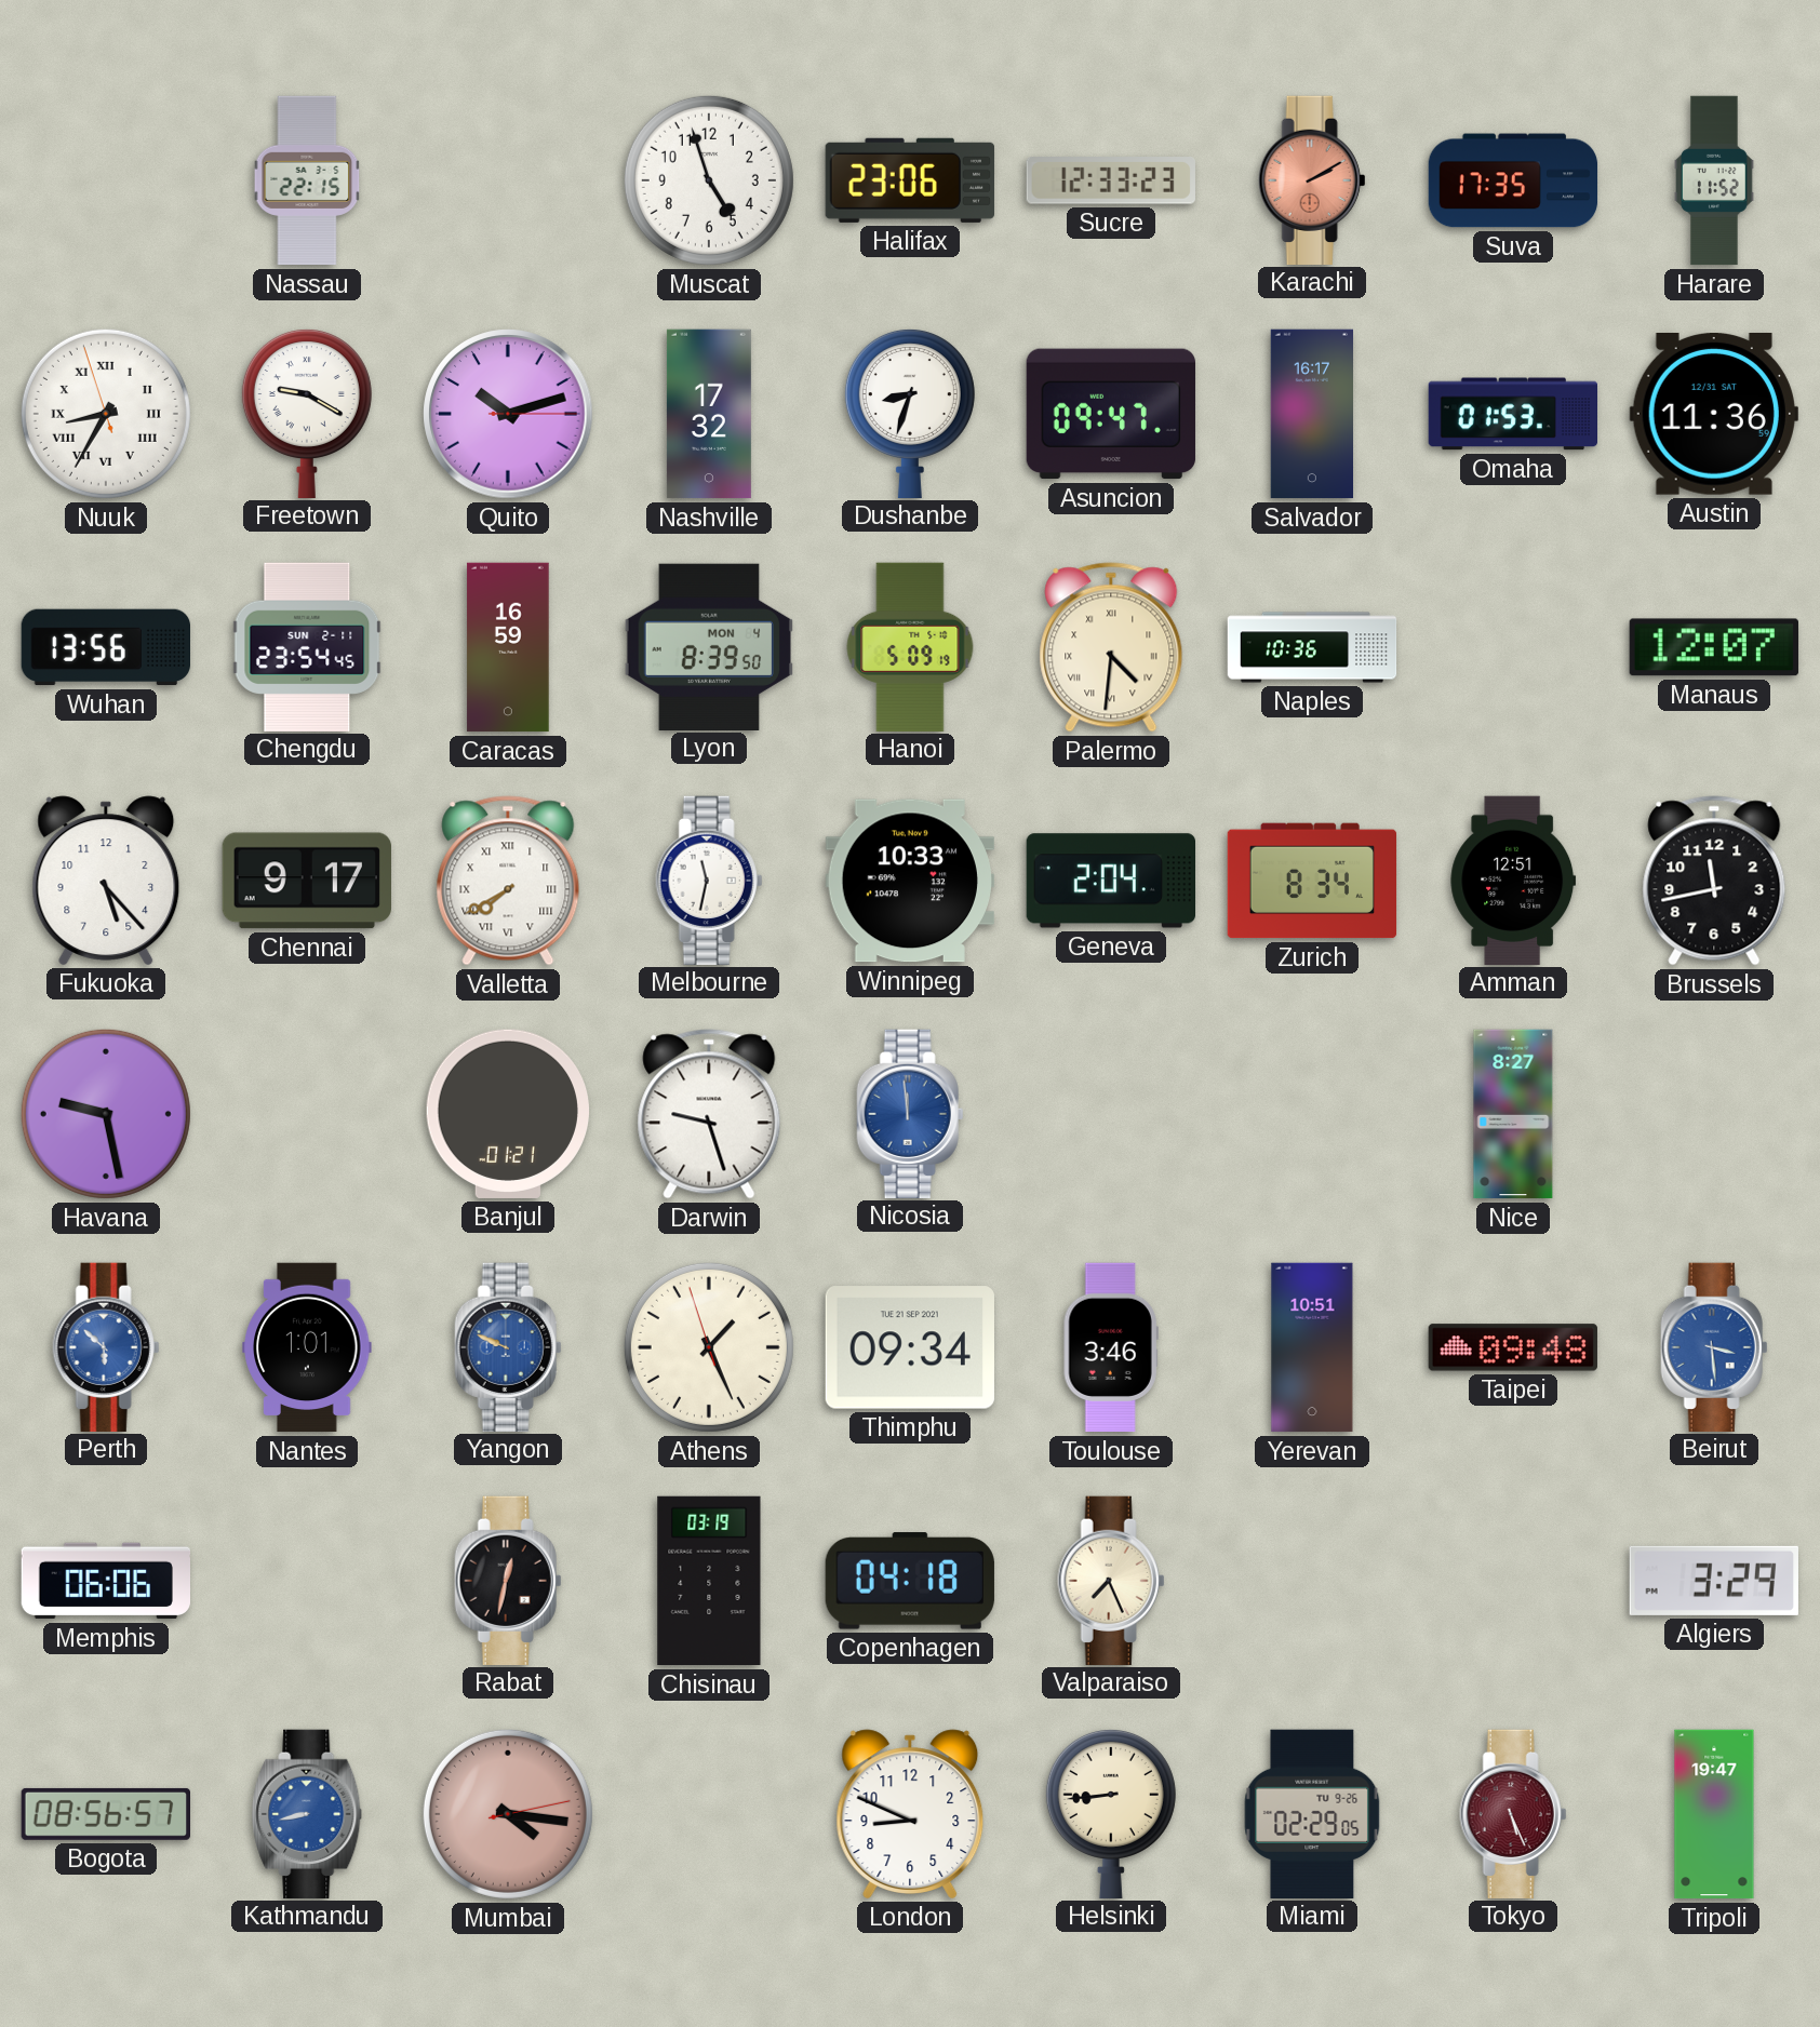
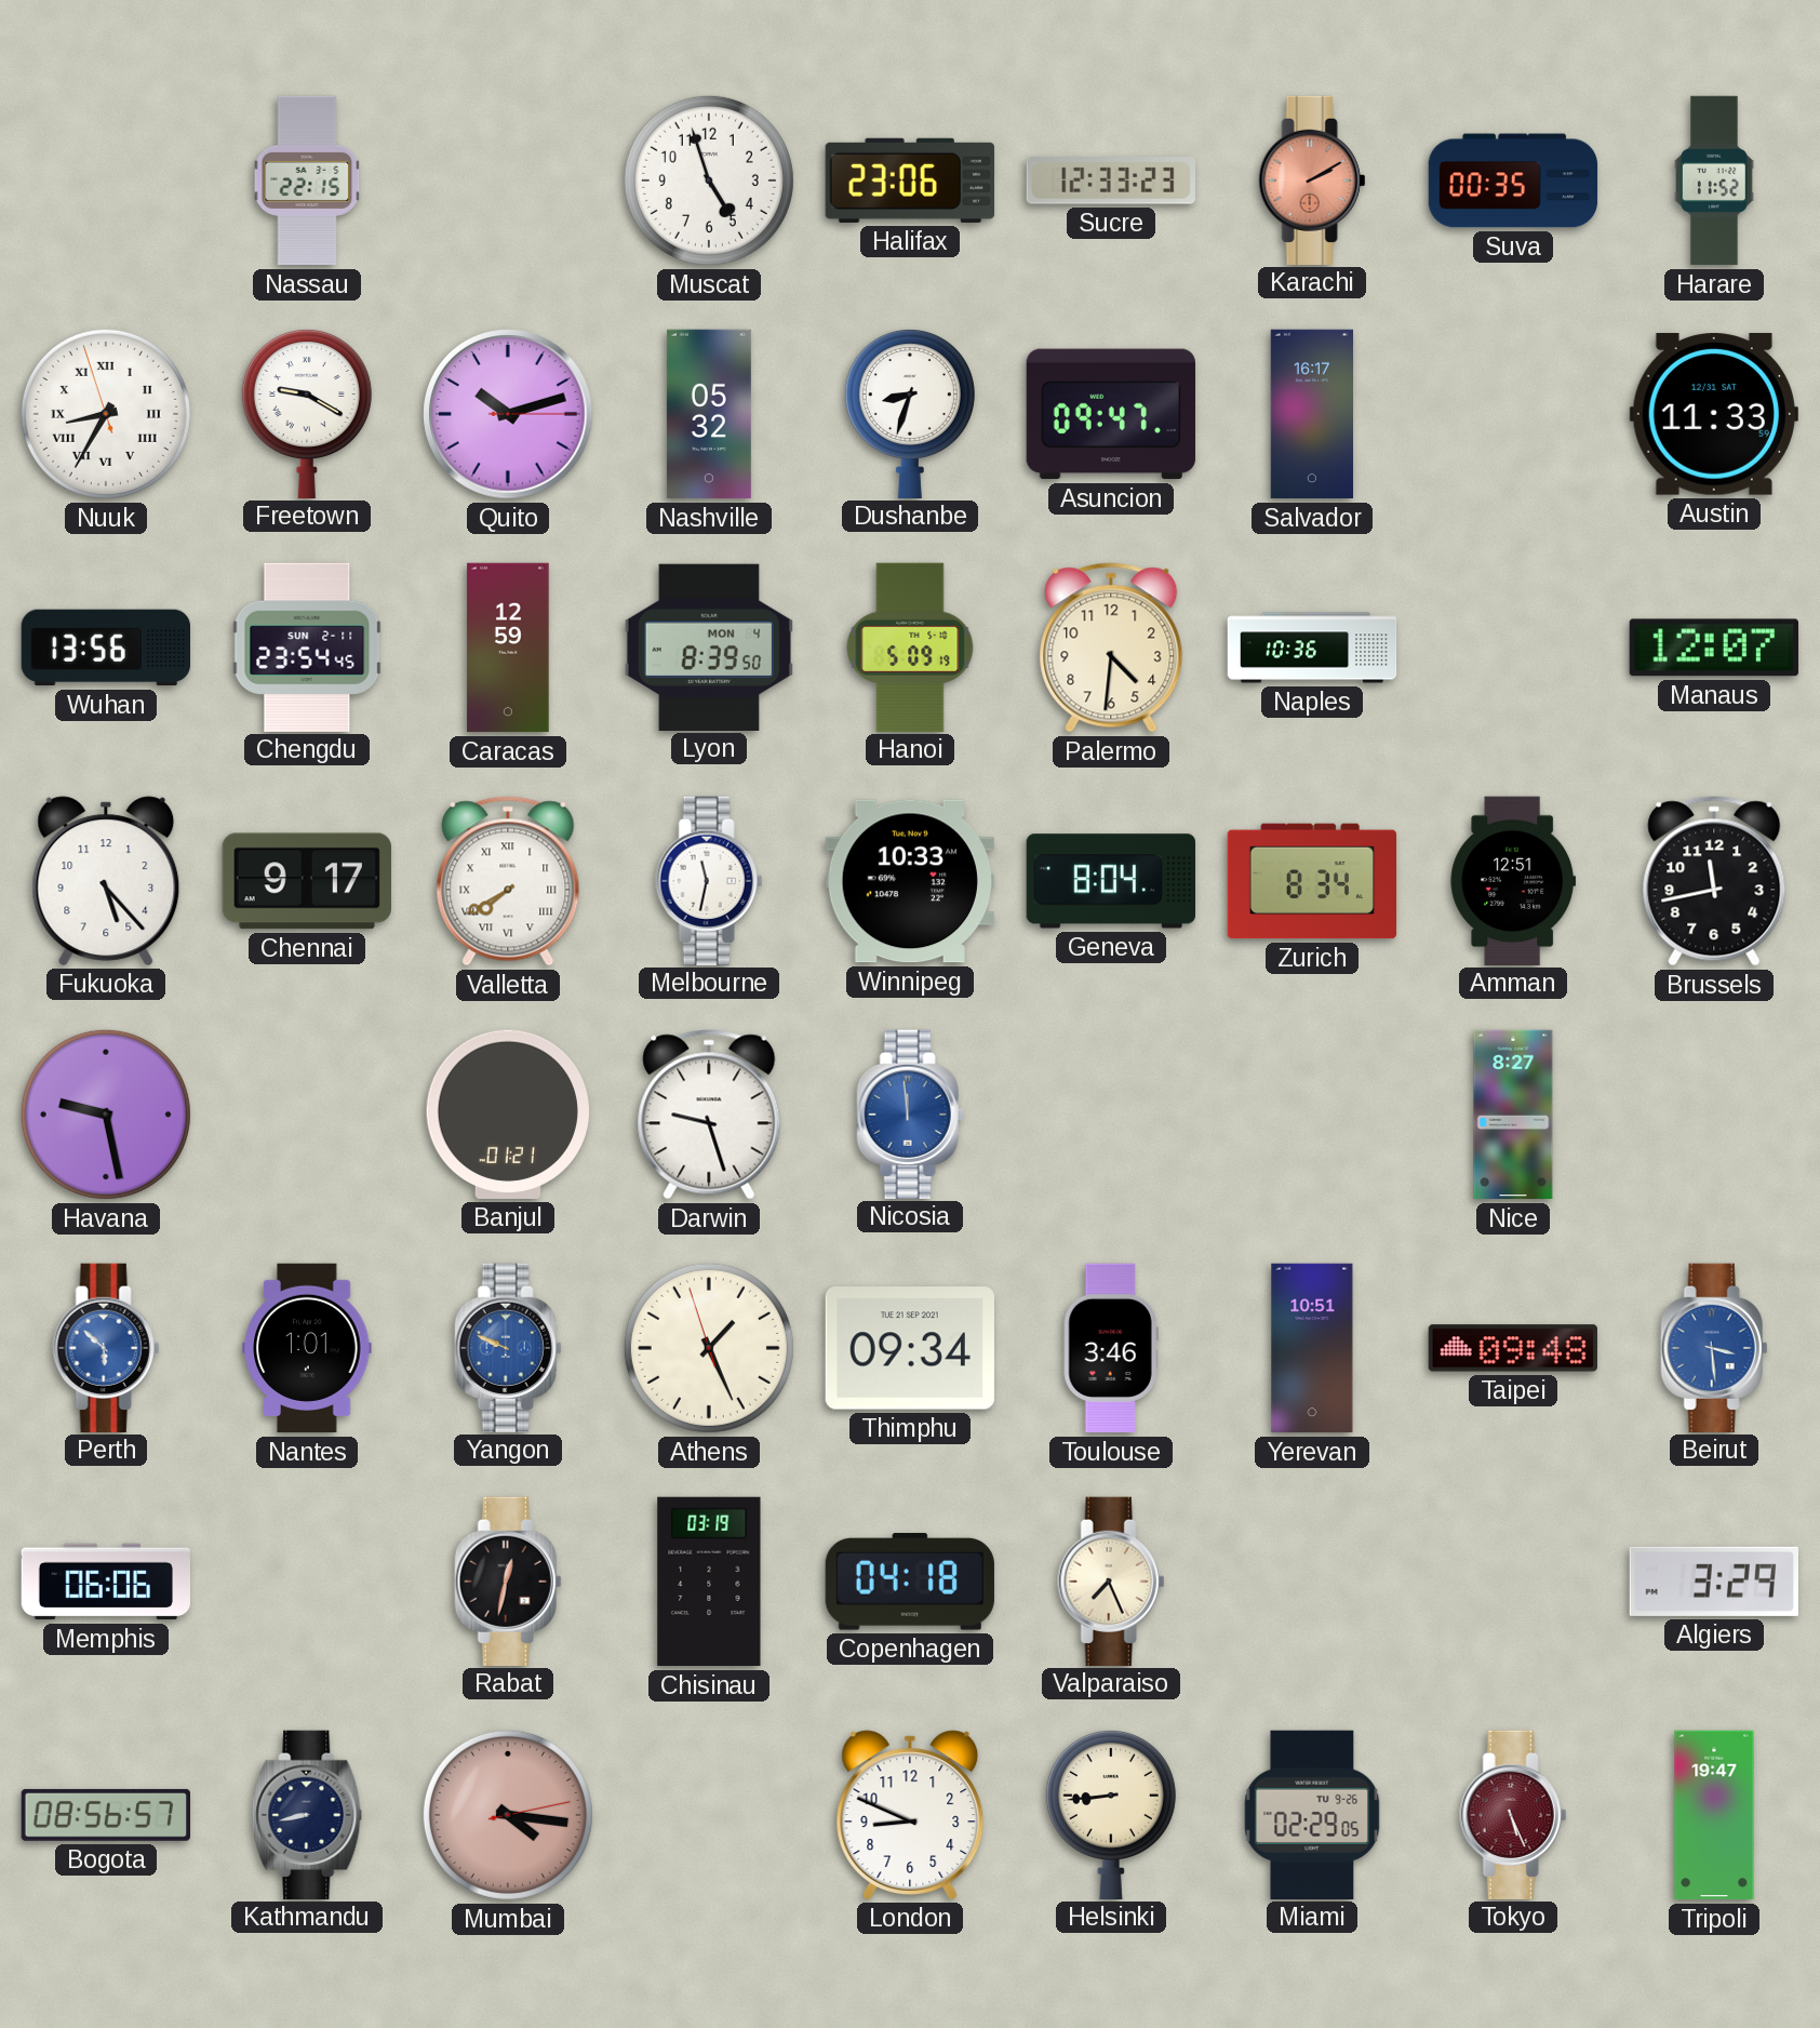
Suva: 17:35 -> 00:35 (1513, 181)
Nashville: 17:32 -> 05:32 (709, 414)
Omaha: 01:53 -> none (1512, 414)
Austin: 11:36 -> 11:33 (1714, 415)
Caracas: 16:59 -> 12:59 (508, 648)
Palermo numerals: Roman -> Arabic (1111, 648)
Geneva: 2:04 -> 8:04 (1110, 881)
Kathmandu dial: blue -> navy (308, 1814)
